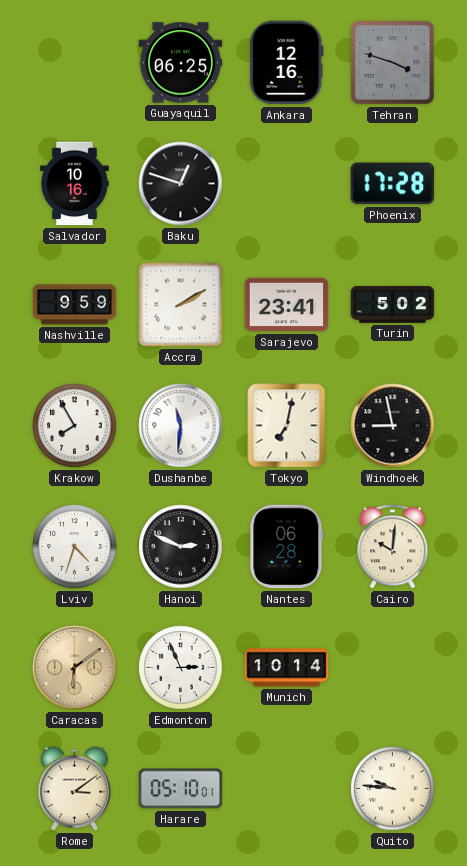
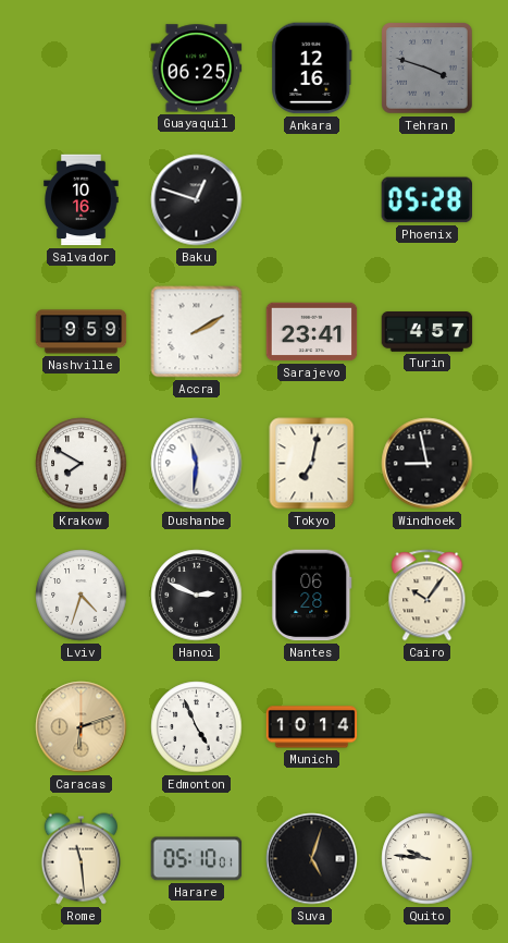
Phoenix: 17:28 -> 05:28 (428, 200)
Turin: 5:02 -> 4:57 (428, 332)
Krakow: 7:55 -> 7:50 (82, 464)
Cairo: 10:01 -> 10:06 (428, 596)
Caracas: 6:09 -> 6:12 (82, 727)
Edmonton: 2:56 -> 4:56 (197, 727)
Rome: 3:09 -> 11:29 (80, 859)
Suva: none -> 5:03 (312, 859)
